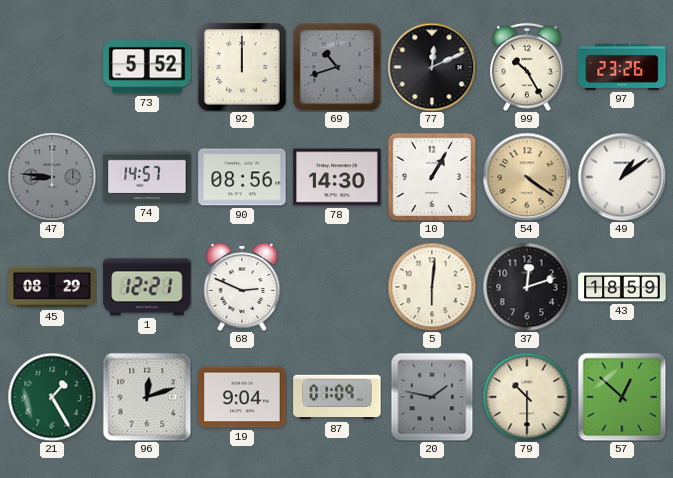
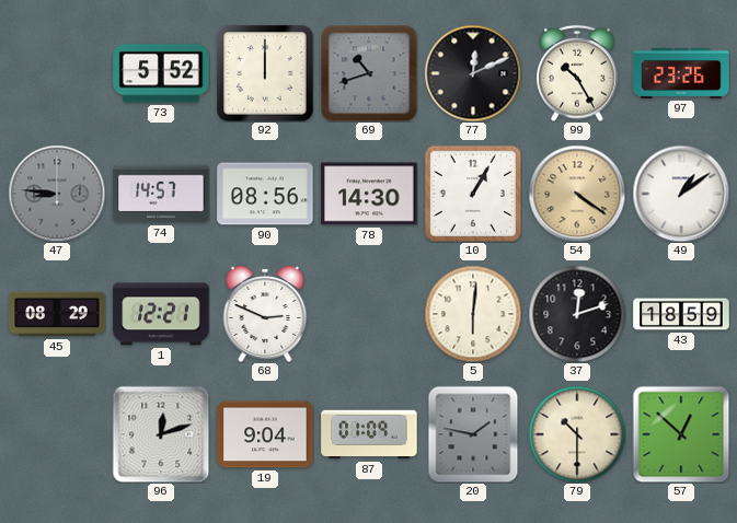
21: 1:25 -> none (52, 397)
